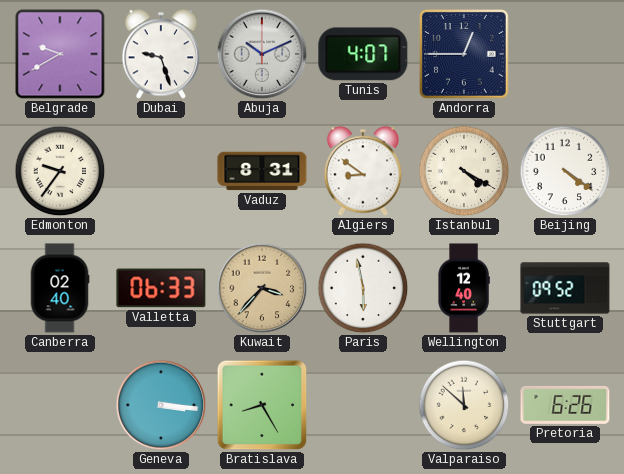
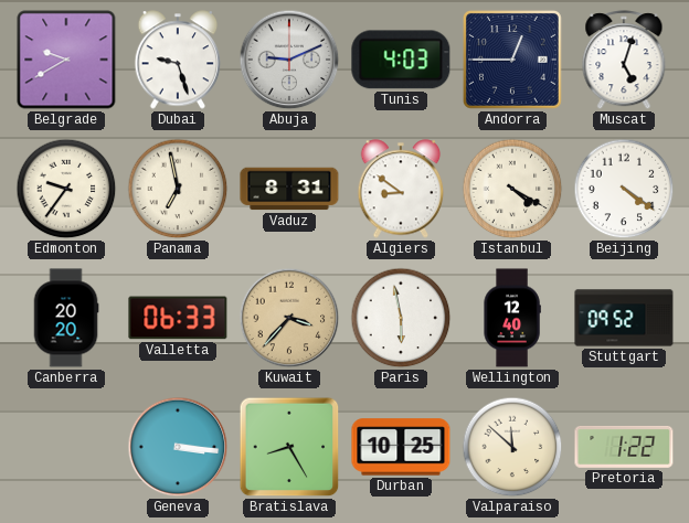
Abuja: 10:11 -> 9:11 (289, 60)
Tunis: 4:07 -> 4:03 (401, 60)
Muscat: none -> 5:03 (624, 61)
Panama: none -> 6:58 (178, 189)
Canberra: 02:40 -> 20:20 (66, 318)
Durban: none -> 10:25 (401, 447)
Pretoria: 6:26 -> 1:22 (624, 447)
